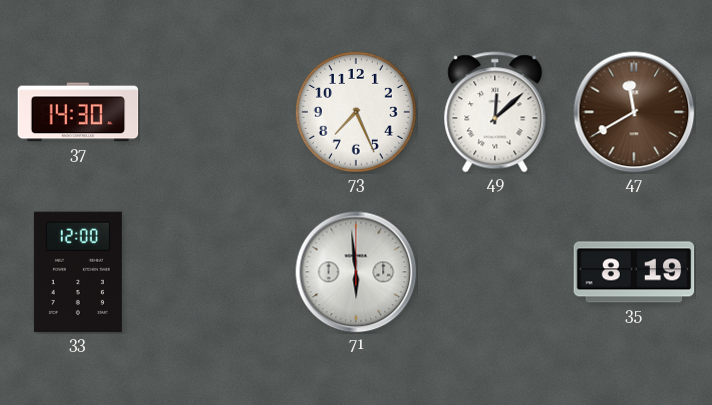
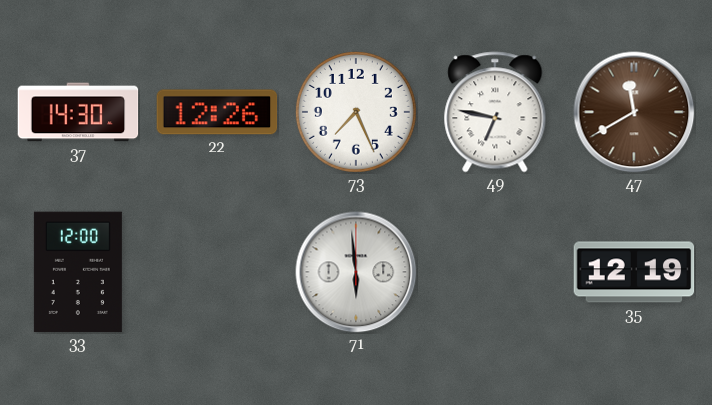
22: none -> 12:26 (217, 112)
49: 12:08 -> 6:47 (495, 112)
35: 8:19 -> 12:19 (634, 272)
